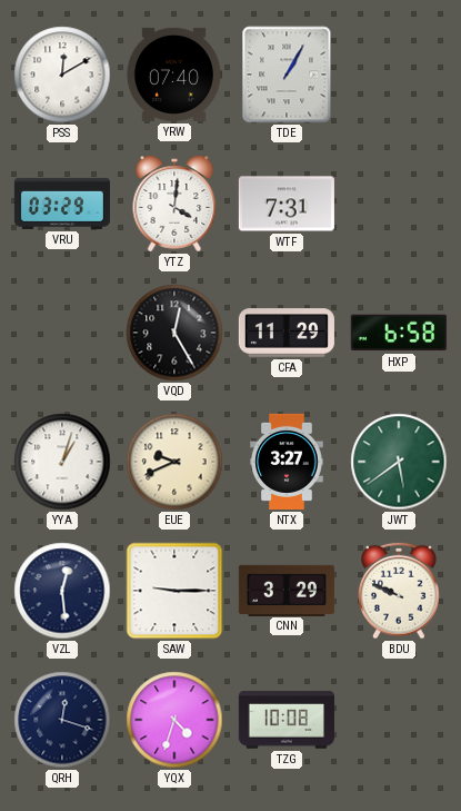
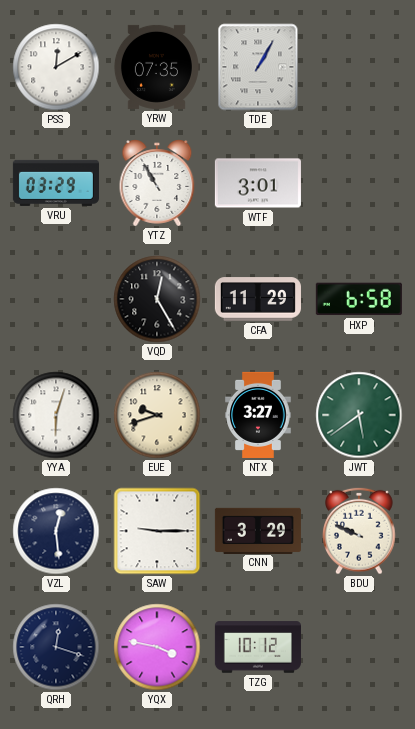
YRW: 07:40 -> 07:35 (156, 67)
YTZ: 4:01 -> 10:55 (157, 183)
WTF: 7:31 -> 3:01 (258, 183)
YYA: 1:03 -> 6:03 (56, 415)
EUE: 9:41 -> 9:42 (157, 415)
YQX: 4:33 -> 3:47 (157, 647)
TZG: 10:08 -> 10:12 (258, 647)
